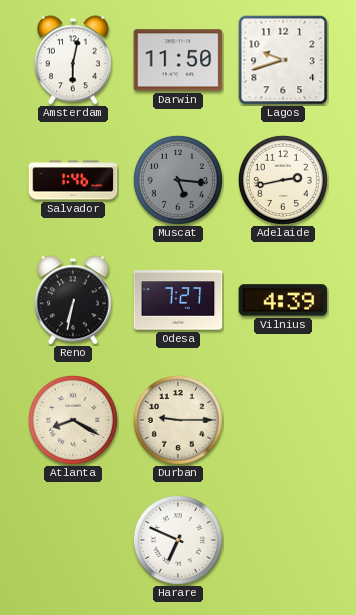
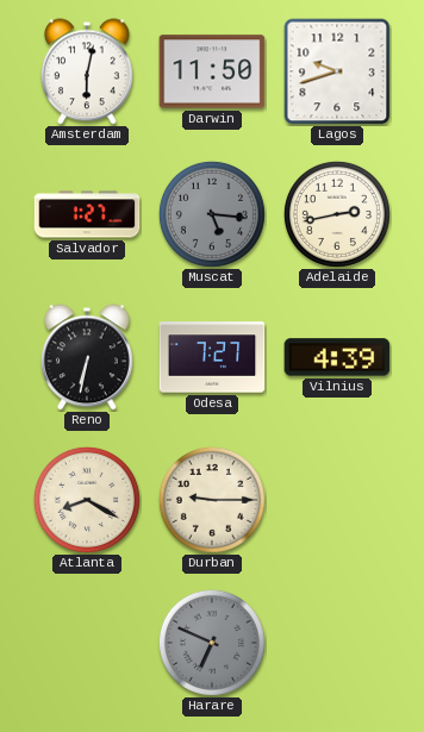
Salvador: 1:46 -> 1:27 (87, 214)
Harare dial: white -> grey (212, 643)
